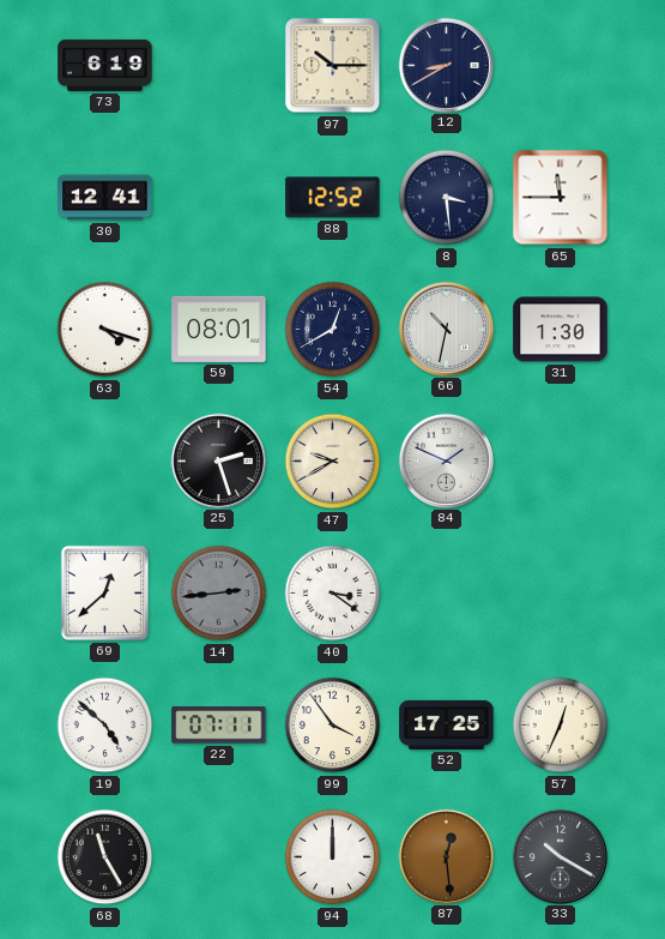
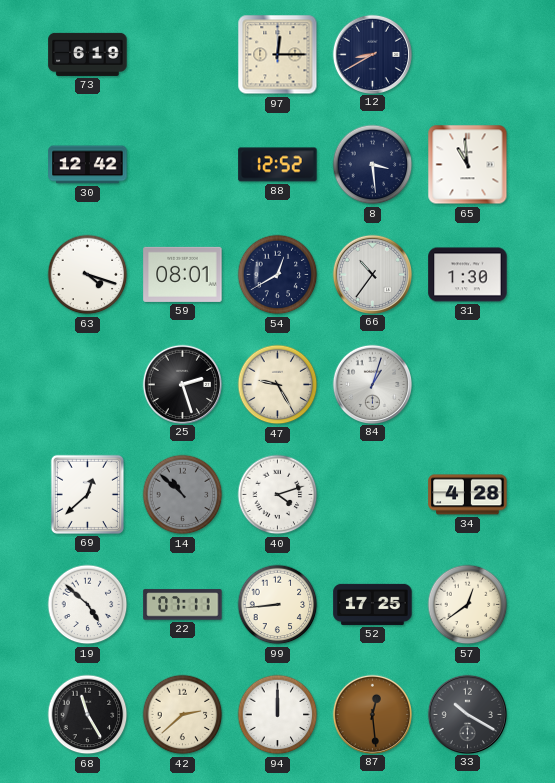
97: 10:15 -> 12:15 (278, 55)
30: 12:41 -> 12:42 (88, 165)
65: 11:45 -> 10:59 (468, 165)
66: 10:32 -> 10:36 (372, 274)
47: 9:40 -> 9:25 (278, 385)
84: 1:49 -> 1:03 (372, 384)
14: 2:44 -> 10:52 (183, 495)
40: 3:21 -> 4:12 (278, 495)
34: none -> 4:28 (468, 495)
99: 3:54 -> 8:44 (278, 605)
57: 12:34 -> 12:39 (468, 605)
42: none -> 2:38 (183, 715)
